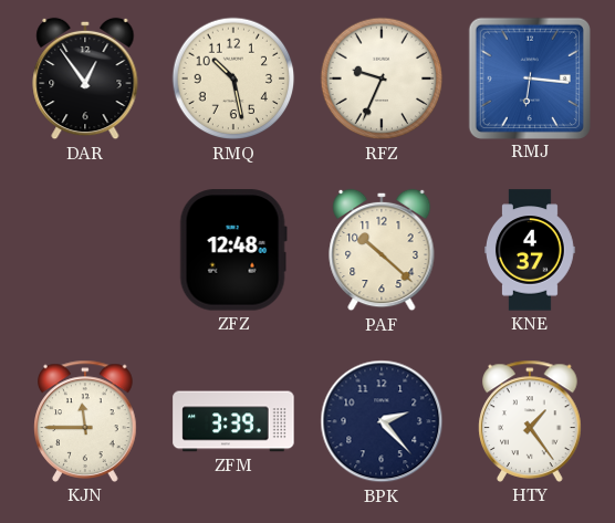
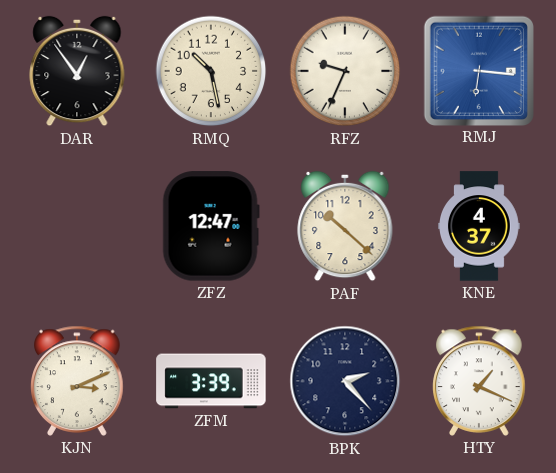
ZFZ: 12:48 -> 12:47 (211, 226)
KJN: 11:45 -> 3:11 (77, 381)
HTY: 1:24 -> 1:19 (479, 381)
